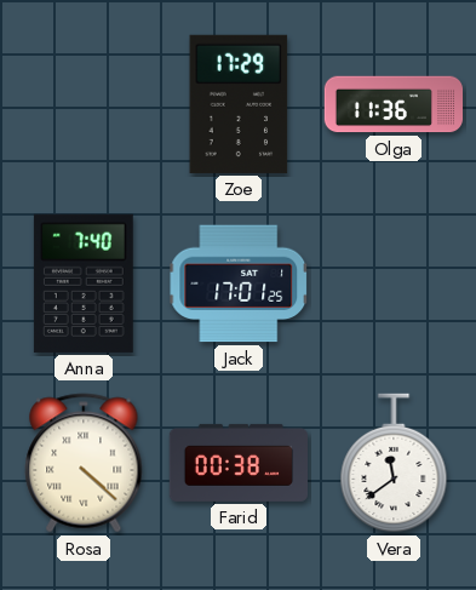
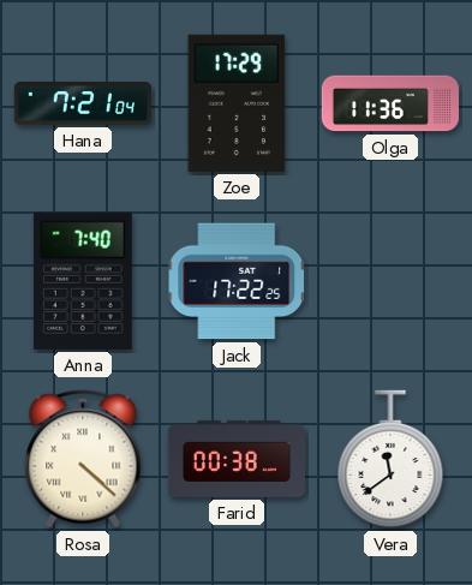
Hana: none -> 7:21 (82, 103)
Jack: 17:01 -> 17:22 (237, 281)
